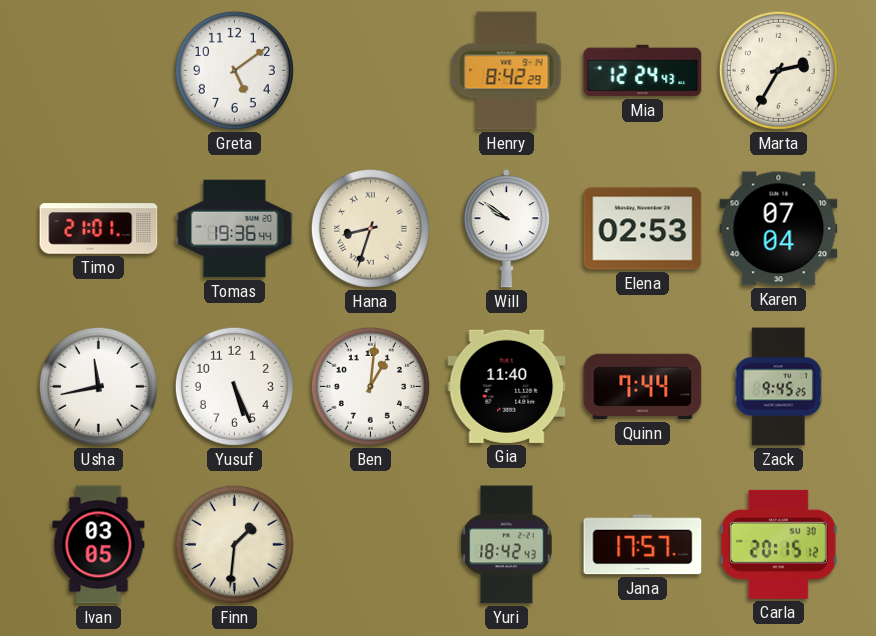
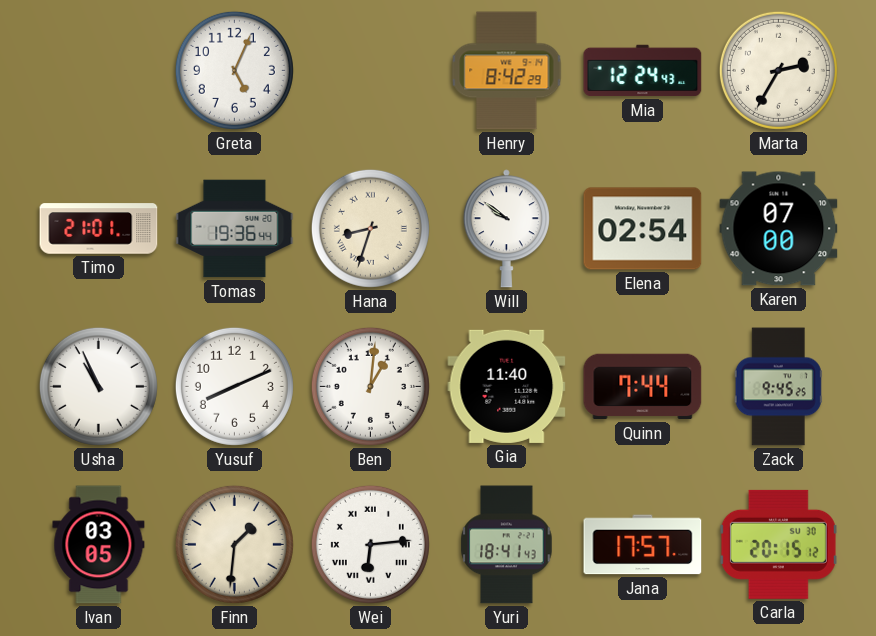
Greta: 5:09 -> 5:04 (234, 70)
Elena: 02:53 -> 02:54 (643, 229)
Karen: 07:04 -> 07:00 (779, 229)
Usha: 11:43 -> 10:56 (98, 386)
Yusuf: 5:26 -> 8:11 (234, 386)
Wei: none -> 6:14 (370, 544)
Yuri: 18:42 -> 18:41 (507, 545)
